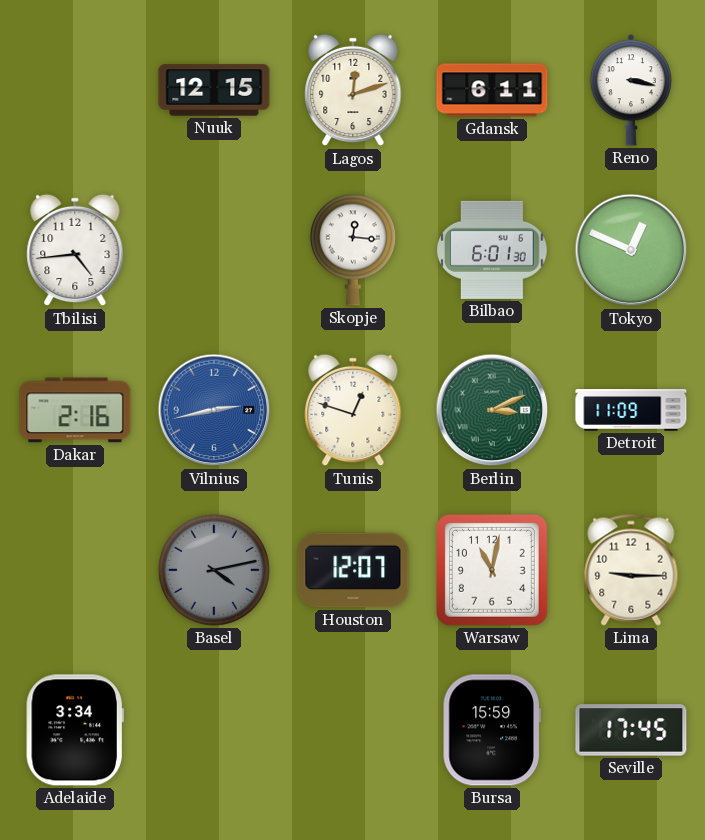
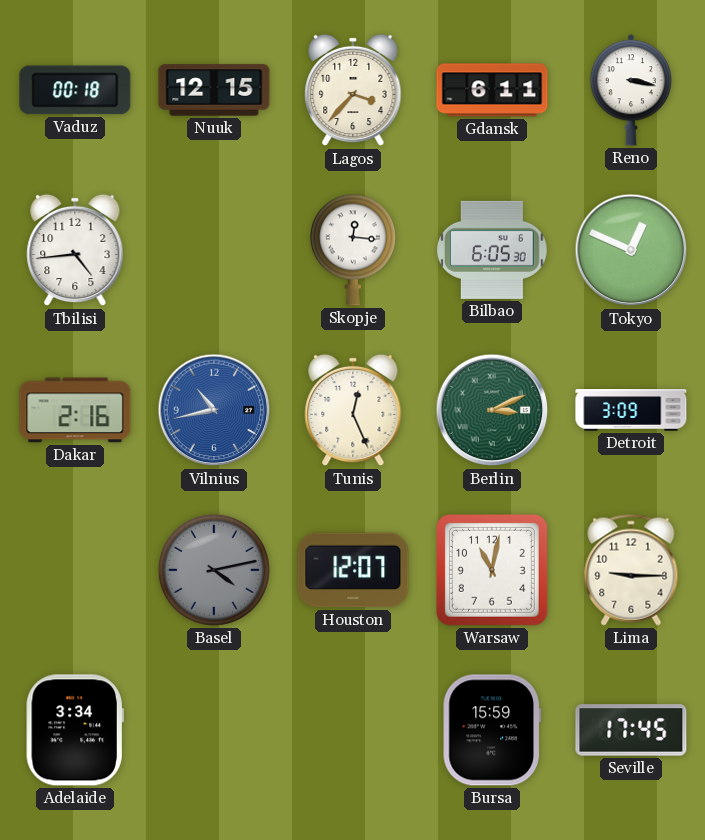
Vaduz: none -> 00:18 (75, 90)
Lagos: 12:12 -> 3:37 (353, 90)
Bilbao: 6:01 -> 6:05 (492, 250)
Vilnius: 2:43 -> 10:43 (214, 410)
Tunis: 12:48 -> 12:26 (353, 410)
Detroit: 11:09 -> 3:09 (631, 410)
